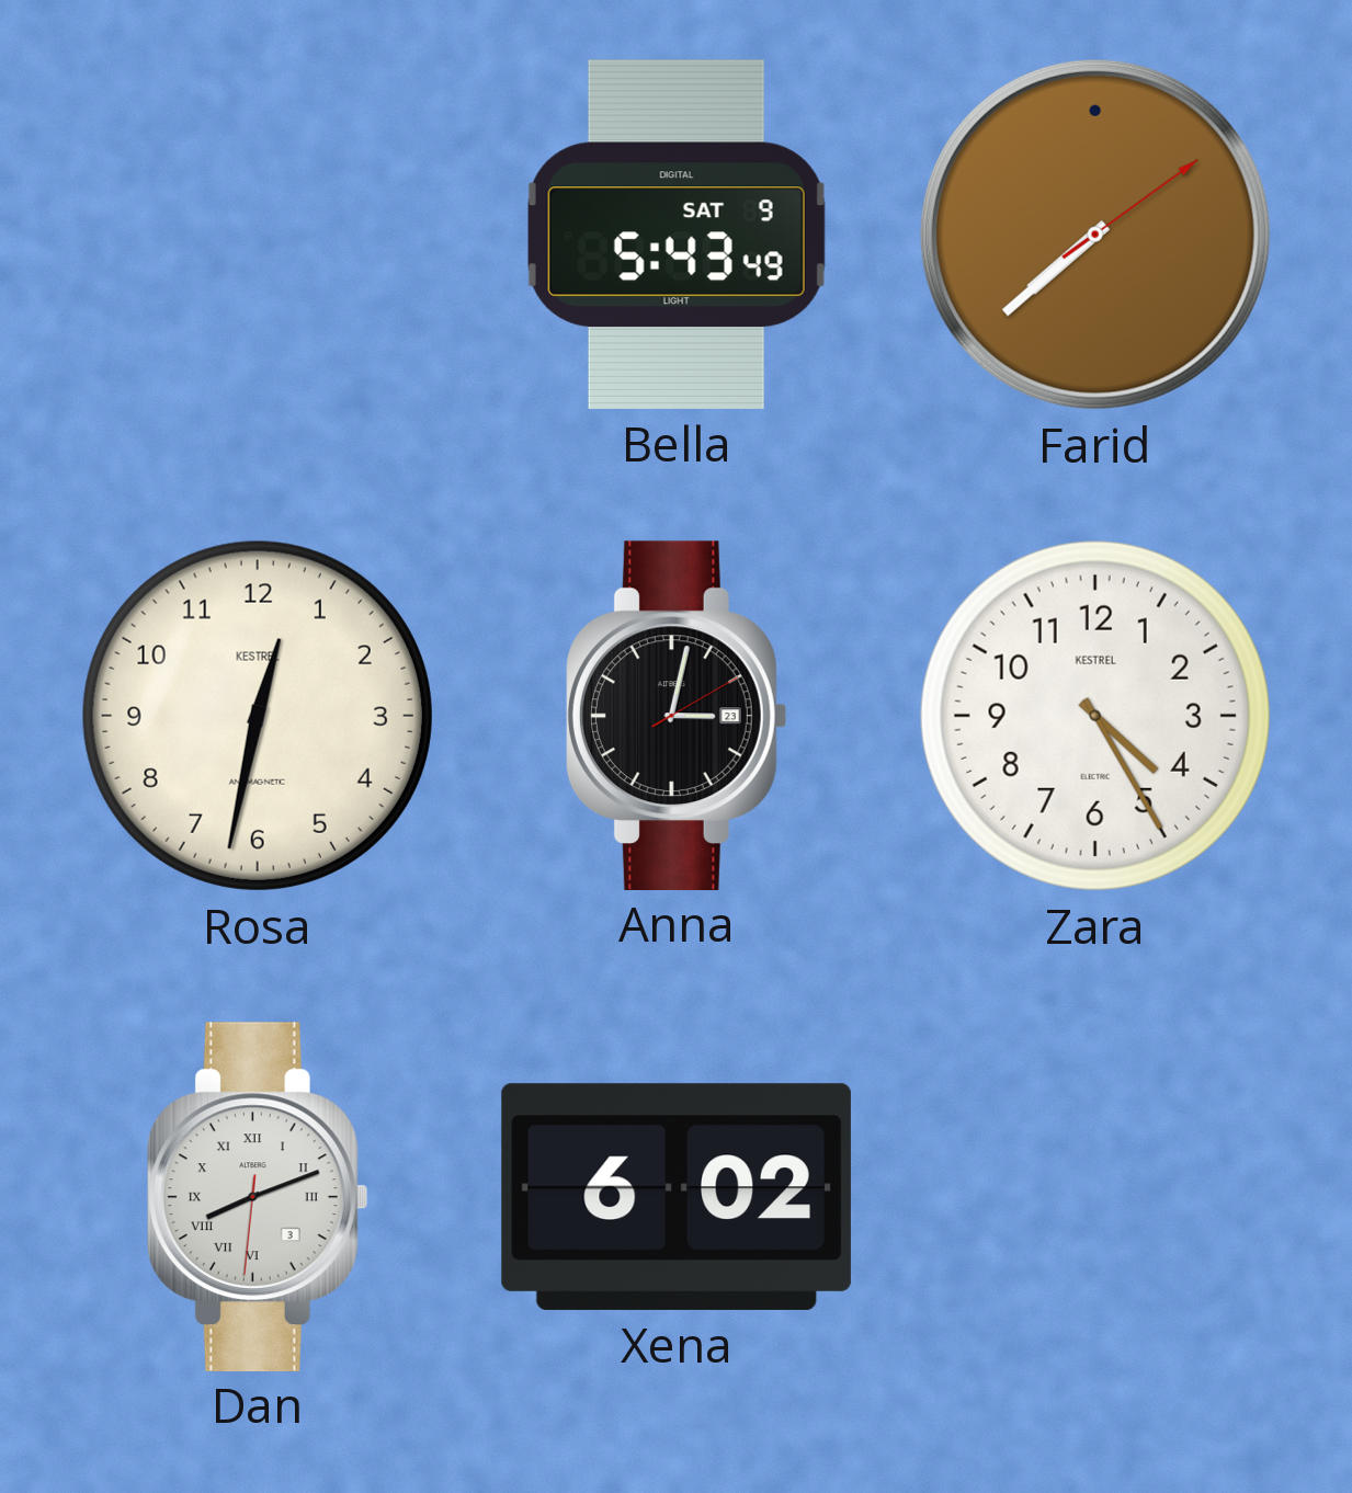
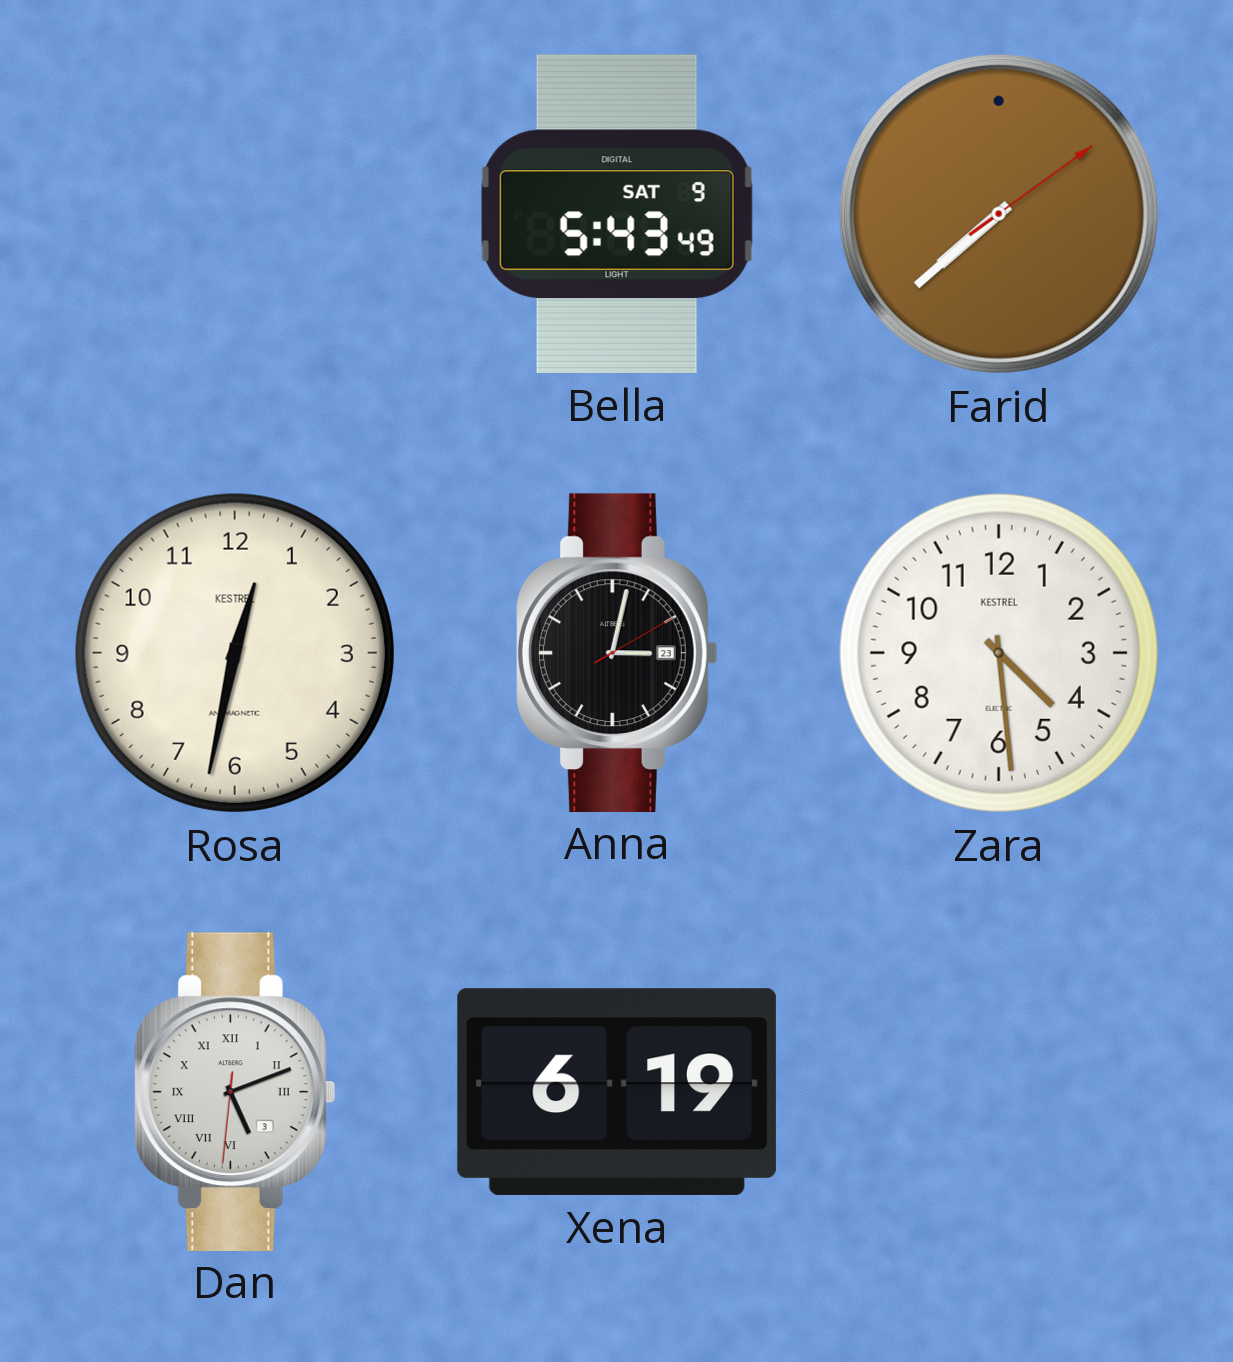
Zara: 4:25 -> 4:29 (999, 653)
Dan: 8:11 -> 5:11 (235, 1091)
Xena: 6:02 -> 6:19 (617, 1092)
